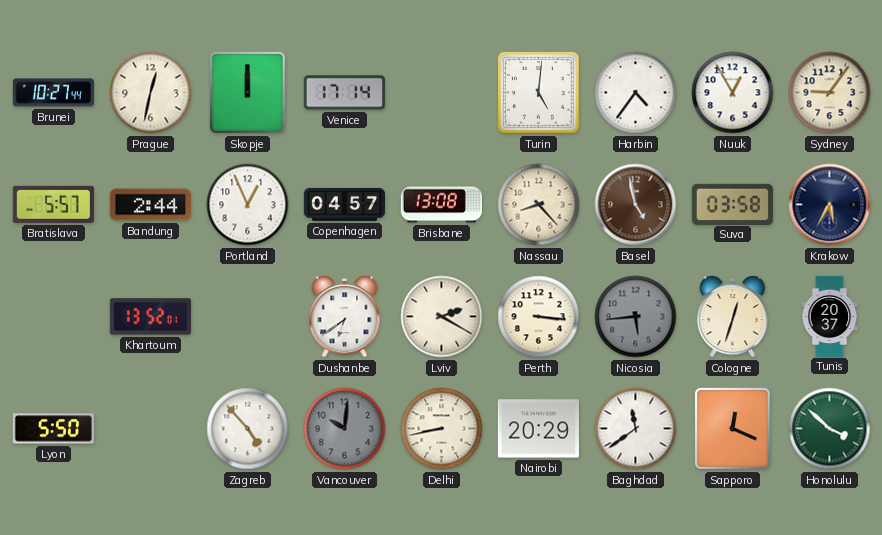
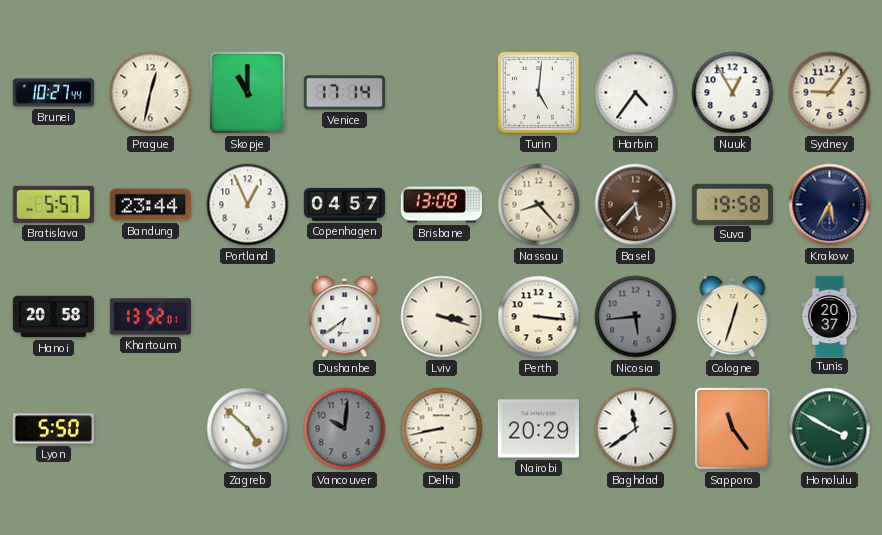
Skopje: 12:00 -> 11:00 (247, 92)
Bandung: 2:44 -> 23:44 (150, 205)
Basel: 4:58 -> 5:37 (636, 205)
Suva: 03:58 -> 19:58 (732, 204)
Hanoi: none -> 20:58 (53, 317)
Lviv: 2:20 -> 3:18 (442, 317)
Zagreb: 4:53 -> 4:52 (248, 429)
Sapporo: 12:19 -> 11:24 (732, 428)
Honolulu: 3:52 -> 3:50 (830, 429)
